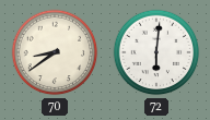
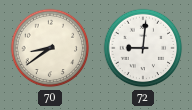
72: 6:01 -> 9:01 (143, 48)
